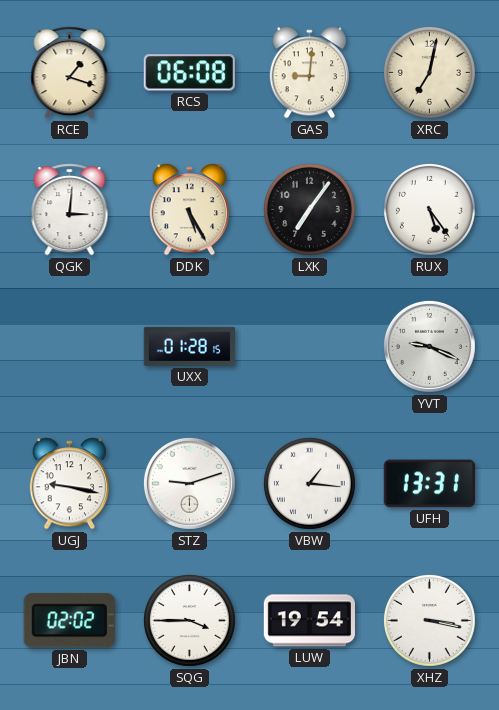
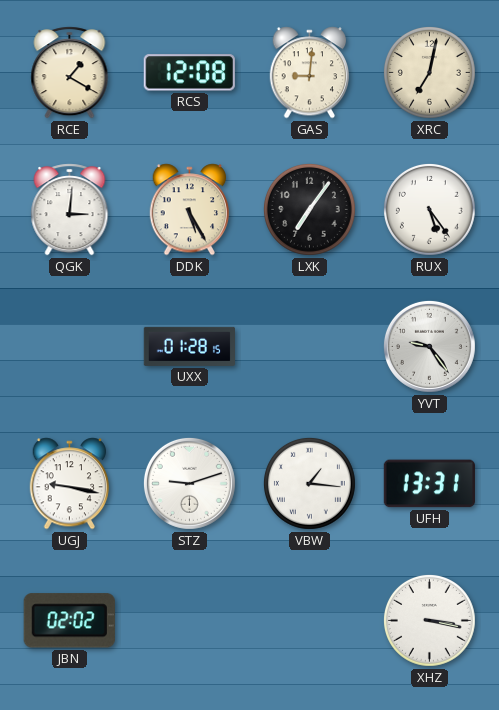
RCE: 1:18 -> 1:20 (70, 73)
RCS: 06:08 -> 12:08 (189, 73)
YVT: 9:19 -> 9:24 (429, 346)
SQG: 3:45 -> none (189, 620)
LUW: 19:54 -> none (309, 621)
